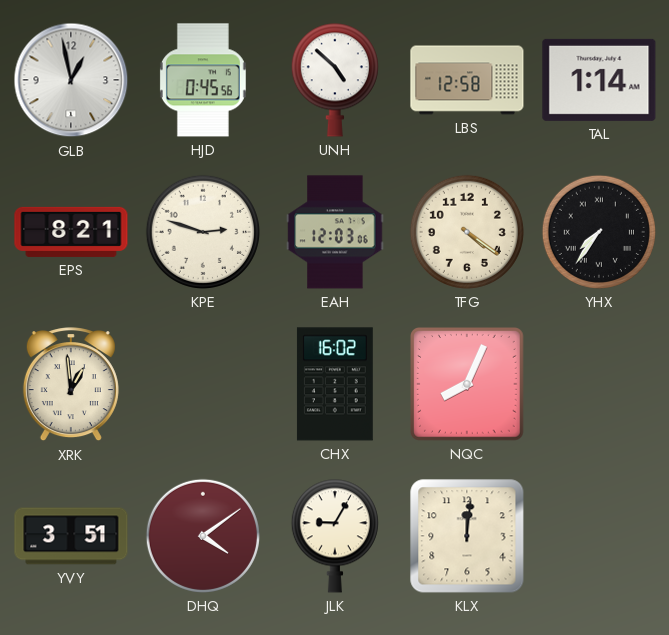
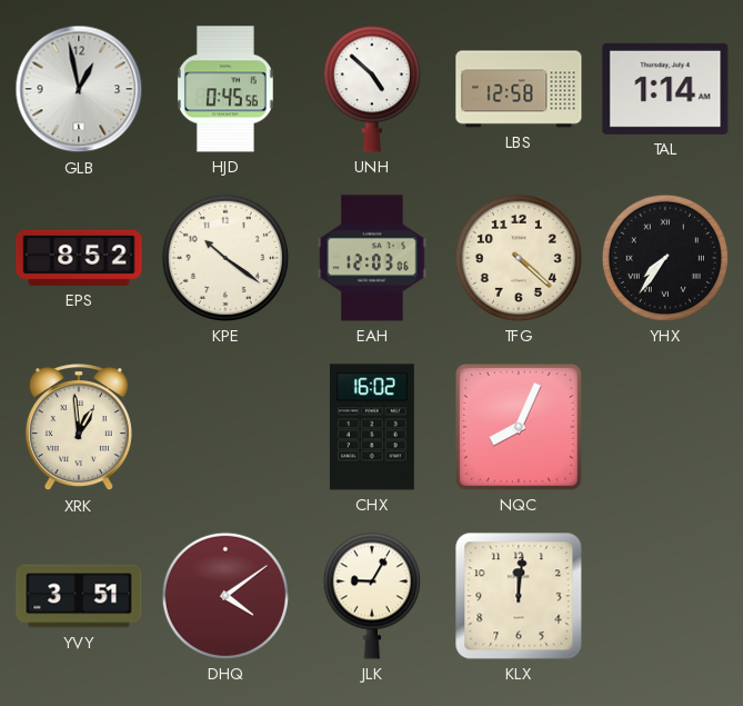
EPS: 8:21 -> 8:52 (79, 258)
KPE: 2:48 -> 10:21 (225, 258)
TFG: 4:21 -> 4:22 (519, 258)
